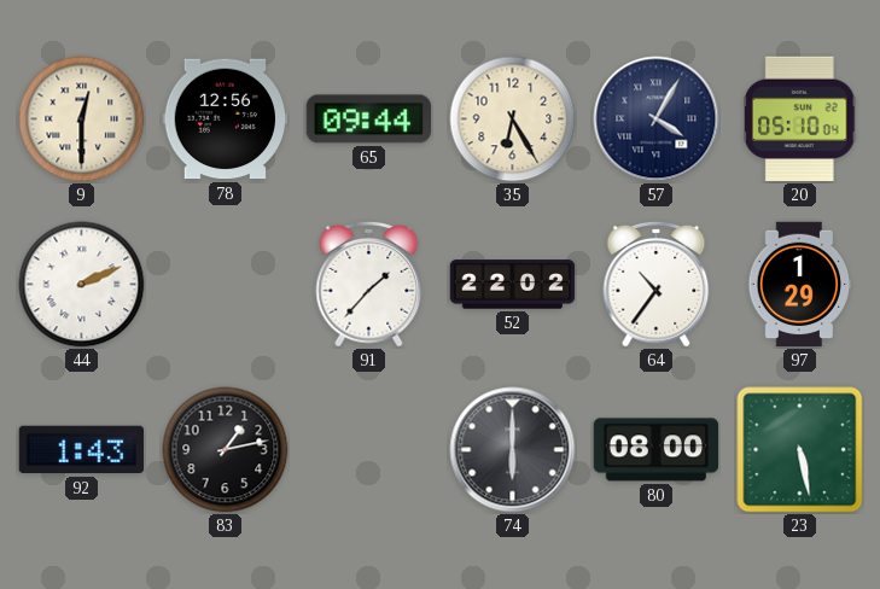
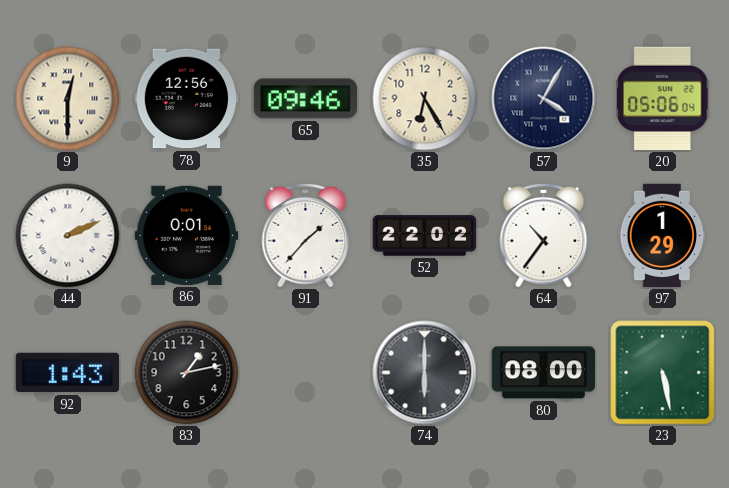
65: 09:44 -> 09:46 (305, 99)
20: 05:10 -> 05:06 (663, 99)
86: none -> 0:01 (187, 235)
